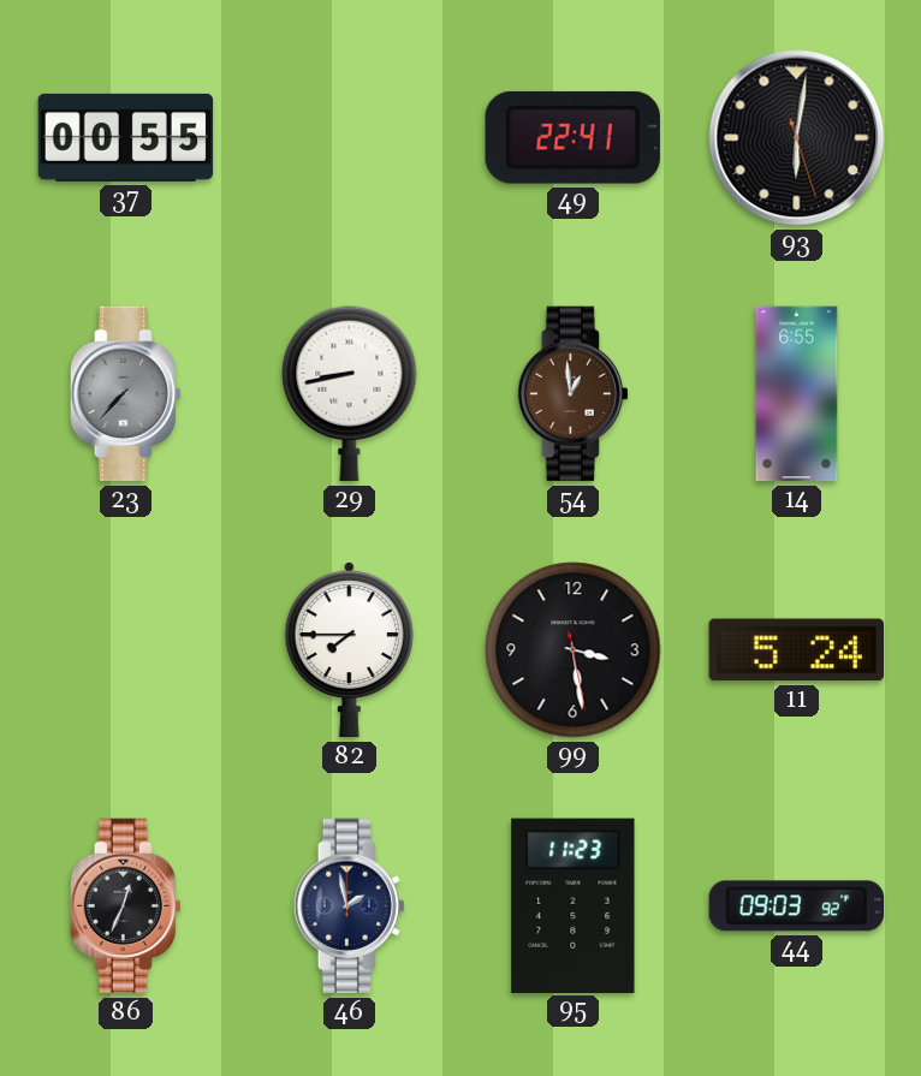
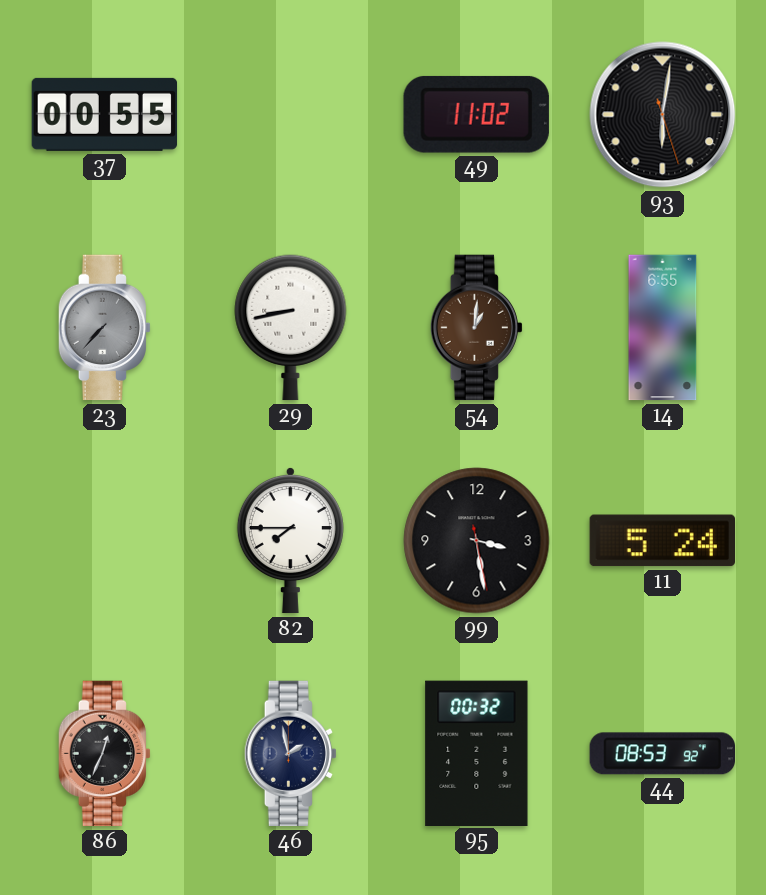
49: 22:41 -> 11:02 (476, 114)
54: 12:59 -> 1:01 (476, 328)
95: 11:23 -> 00:32 (477, 753)
44: 09:03 -> 08:53 (662, 754)
